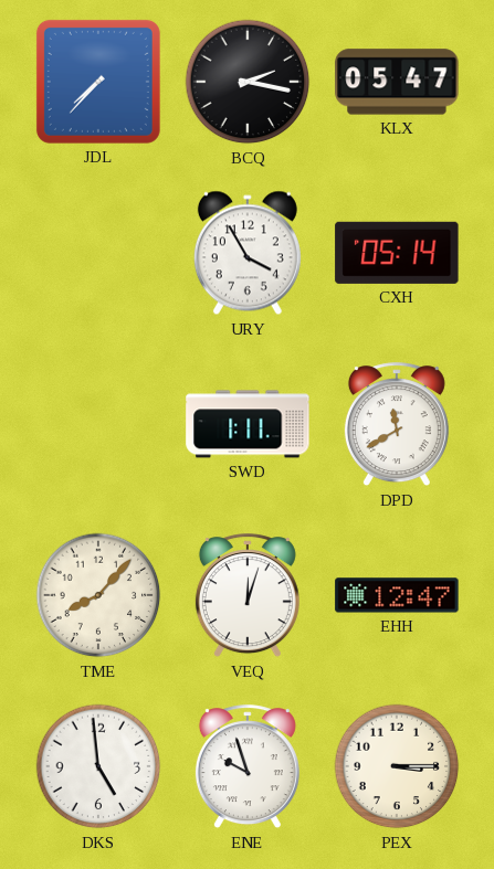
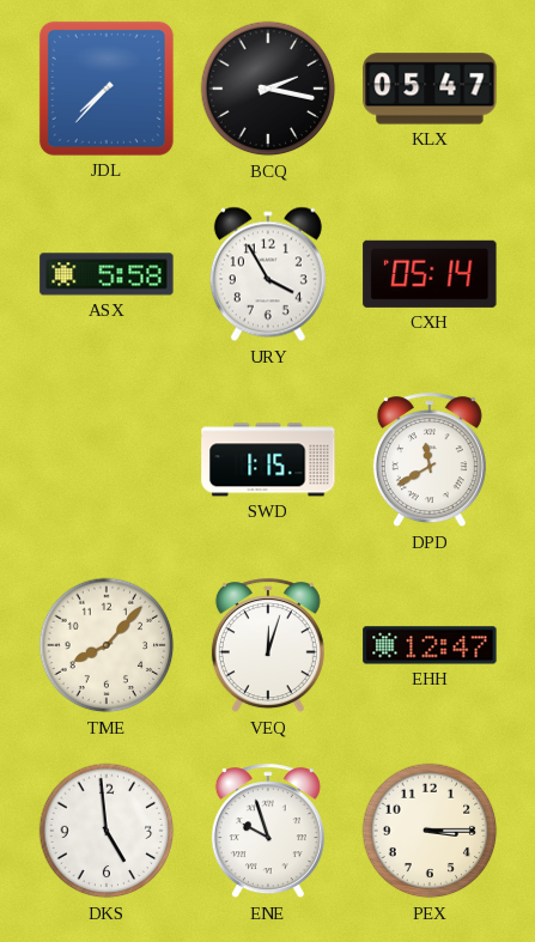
ASX: none -> 5:58 (107, 274)
SWD: 1:11 -> 1:15 (268, 460)
